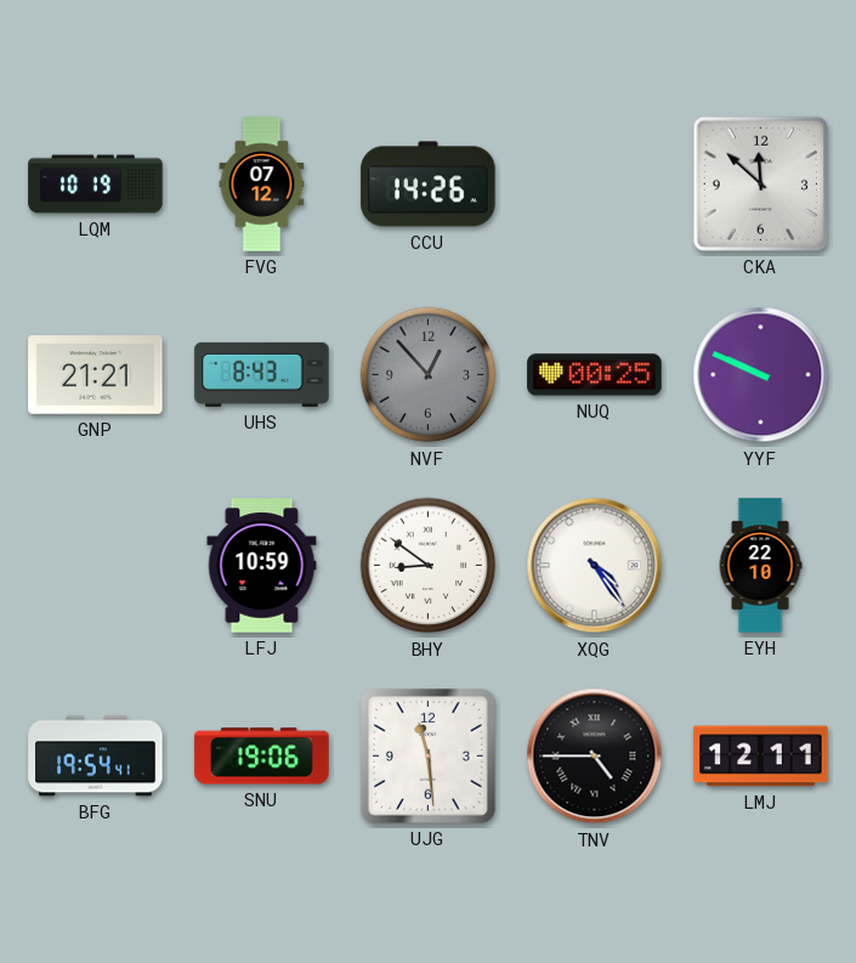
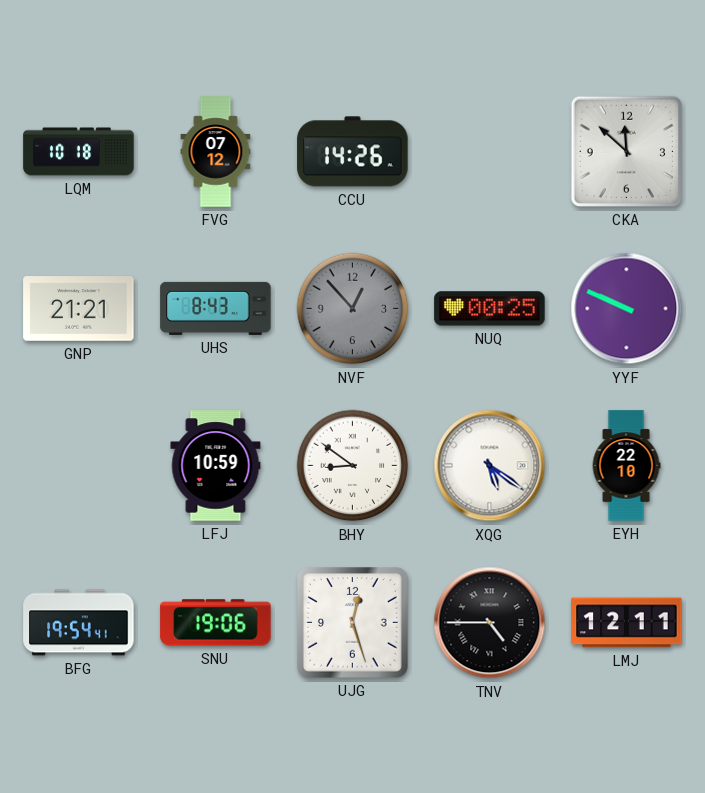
LQM: 10:19 -> 10:18 (79, 152)
XQG: 4:24 -> 5:21 (490, 466)
UJG: 11:29 -> 12:27 (353, 623)
